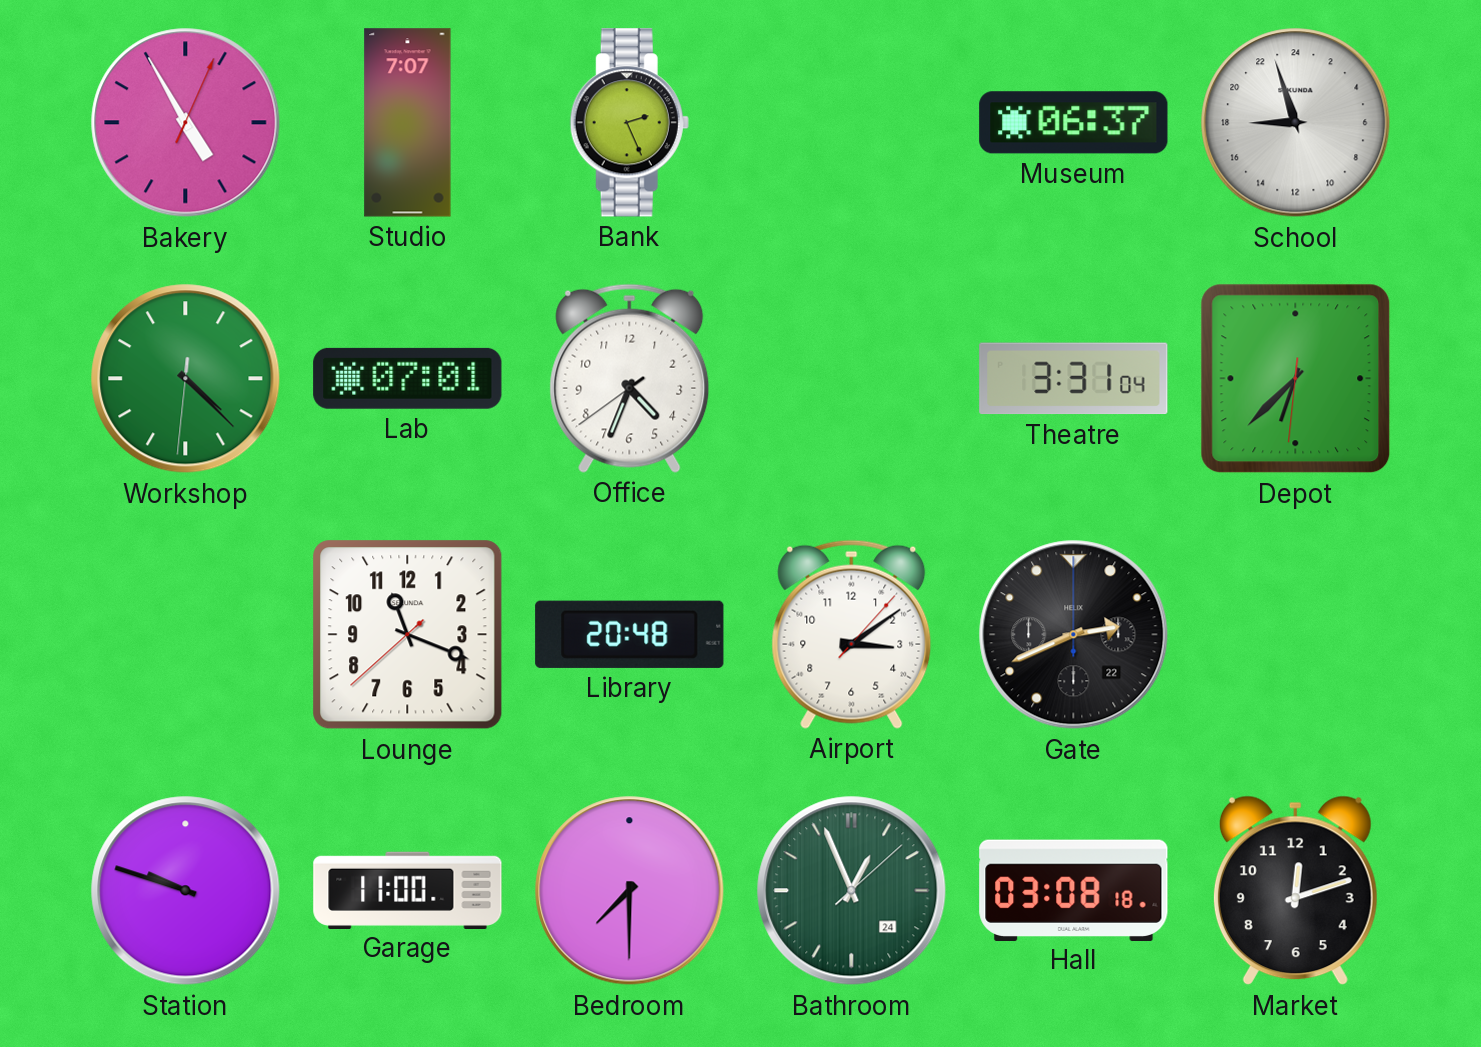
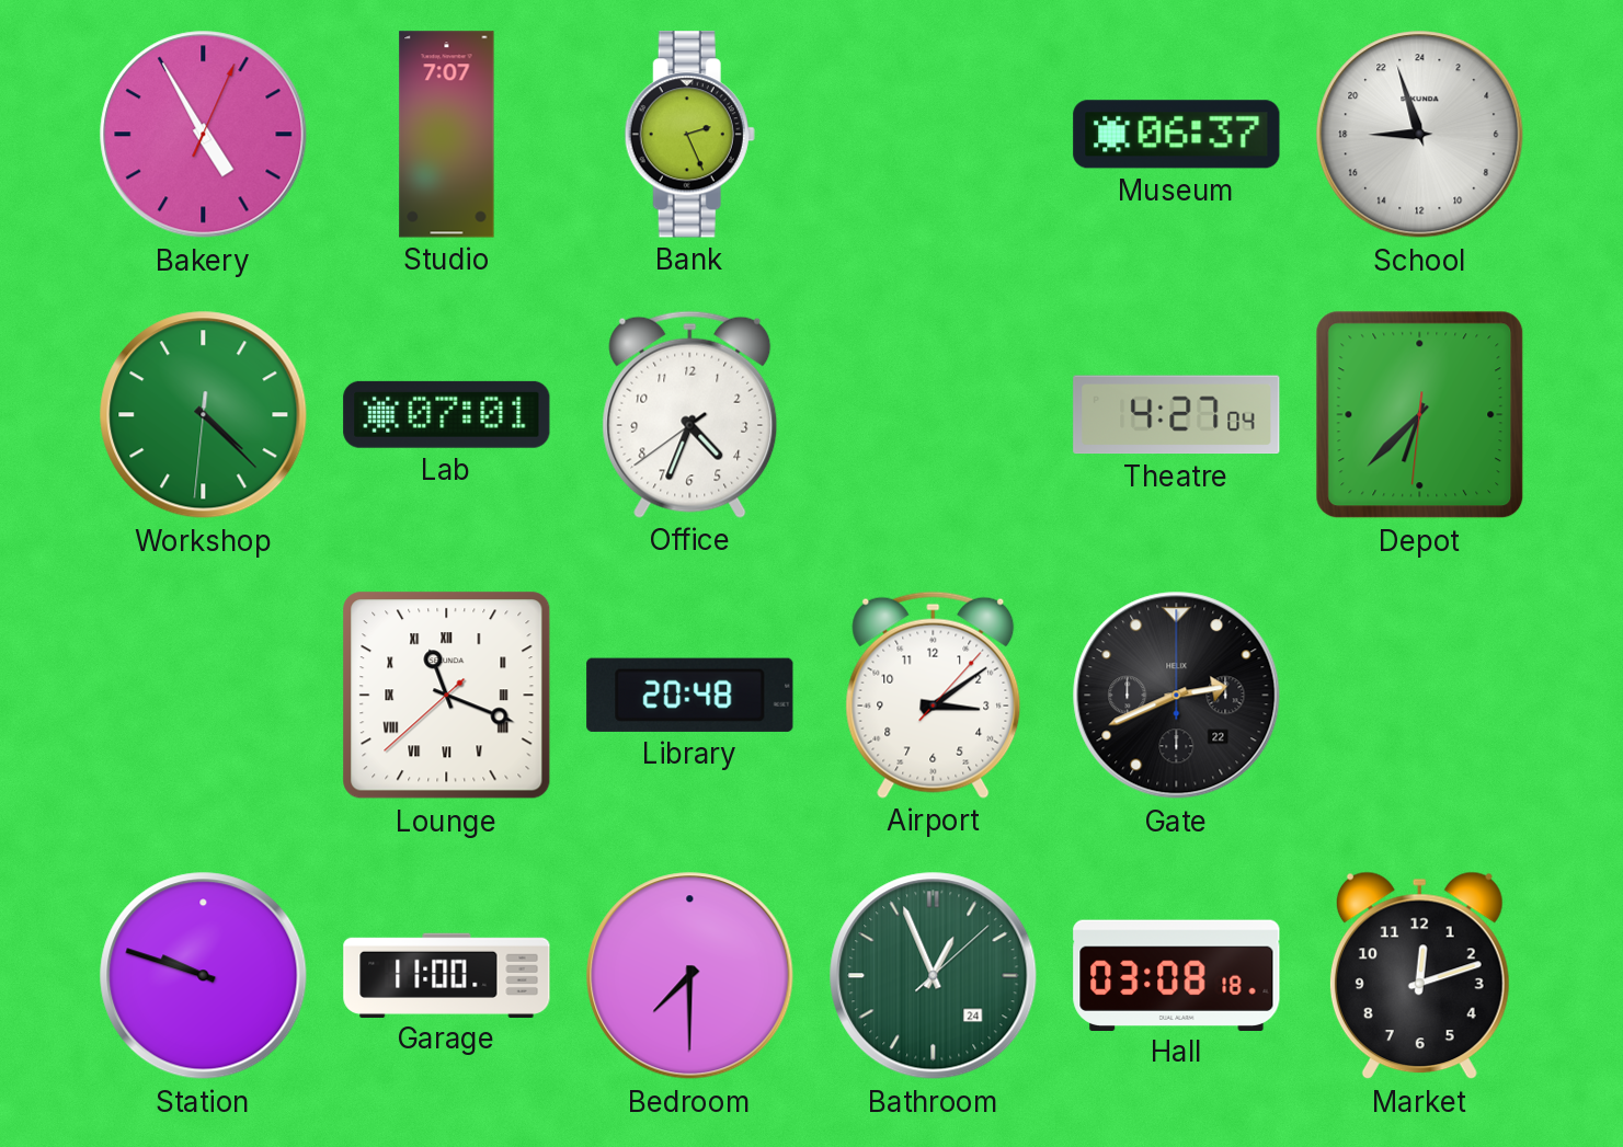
Theatre: 3:31 -> 4:27 (1177, 415)
Lounge numerals: Arabic -> Roman (447, 696)
